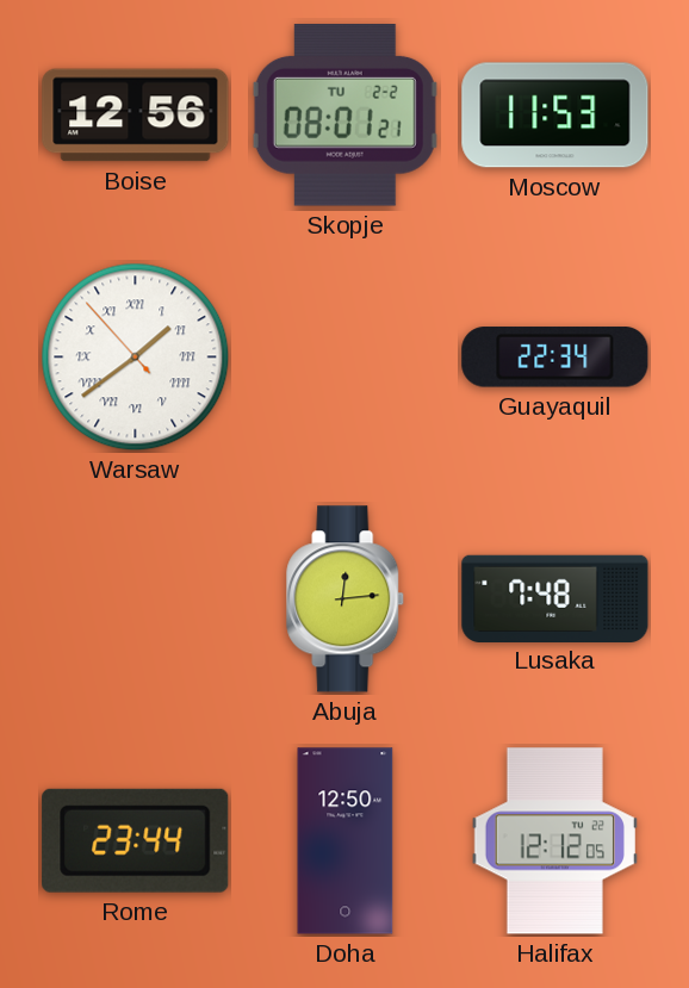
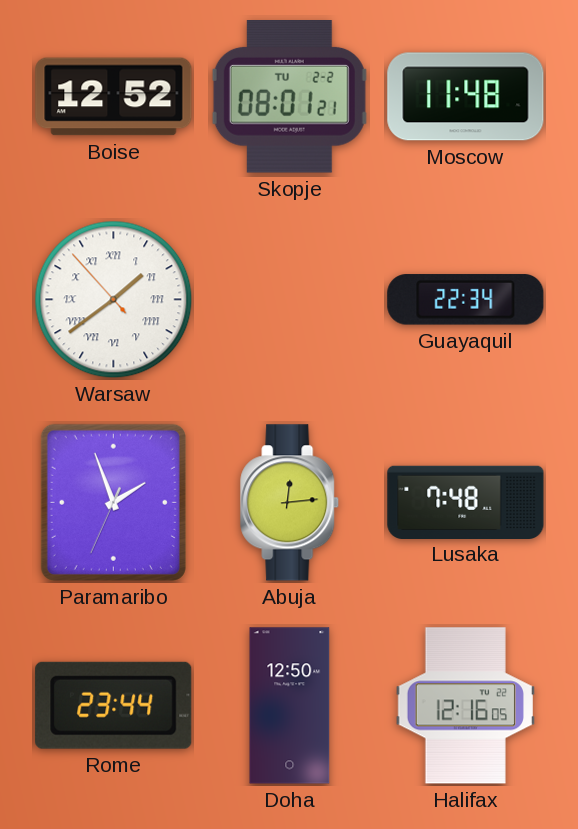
Boise: 12:56 -> 12:52 (114, 97)
Moscow: 11:53 -> 11:48 (466, 97)
Paramaribo: none -> 1:56 (113, 502)
Halifax: 12:12 -> 12:16 (465, 706)
